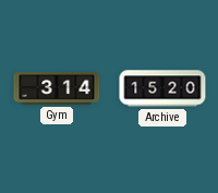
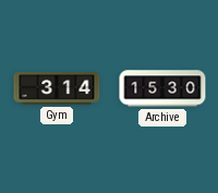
Archive: 15:20 -> 15:30 (162, 88)
